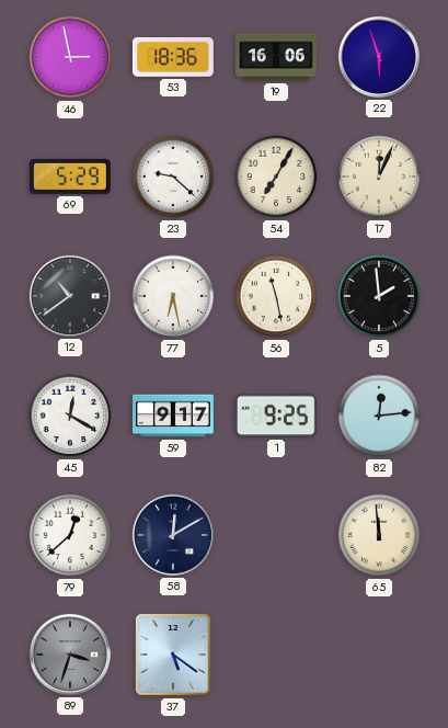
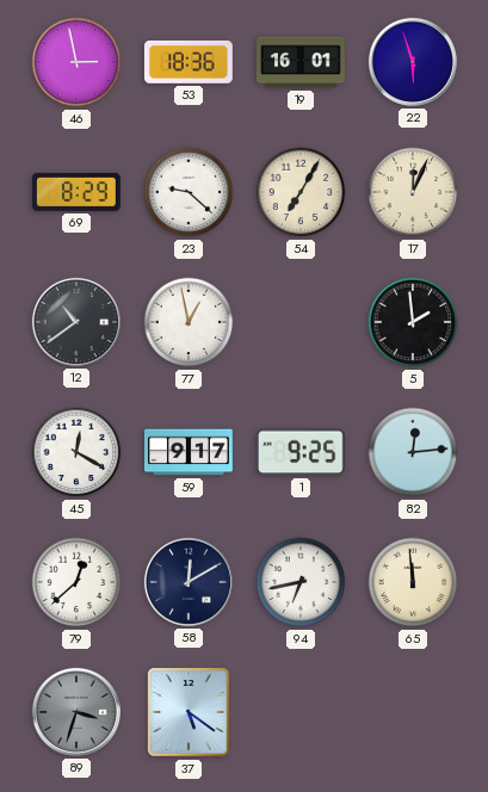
19: 16:06 -> 16:01 (302, 62)
69: 5:29 -> 8:29 (76, 192)
77: 6:28 -> 12:58 (189, 322)
56: 11:28 -> none (276, 296)
94: none -> 6:43 (301, 582)
